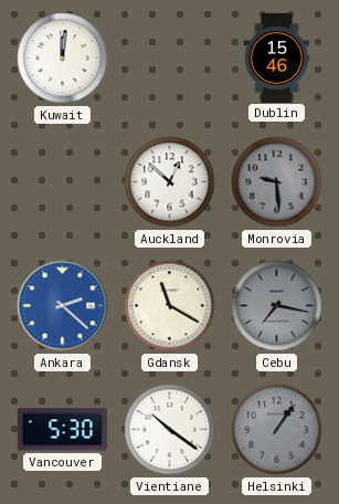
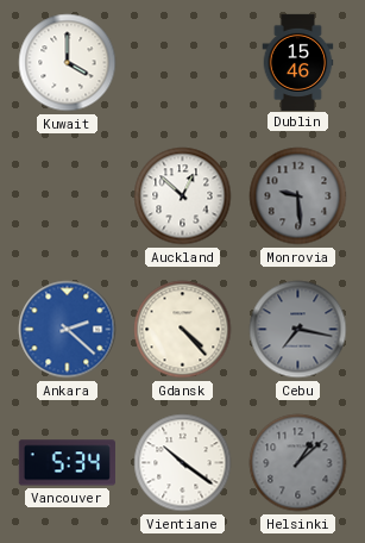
Kuwait: 12:01 -> 4:00 (68, 63)
Gdansk: 11:20 -> 4:23 (183, 330)
Vancouver: 5:30 -> 5:34 (67, 463)
Helsinki: 1:06 -> 1:08 (298, 463)
